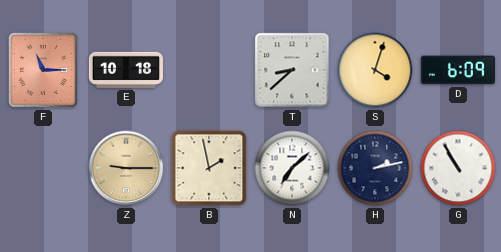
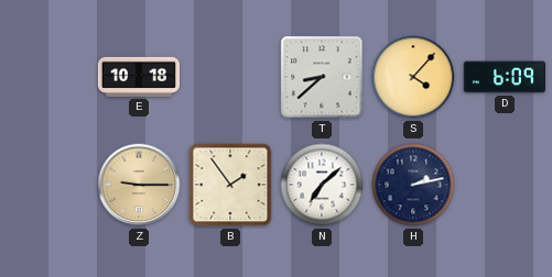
F: 11:15 -> none (43, 70)
S: 4:03 -> 4:07 (413, 77)
B: 1:58 -> 1:54 (230, 185)
G: 10:55 -> none (458, 168)
